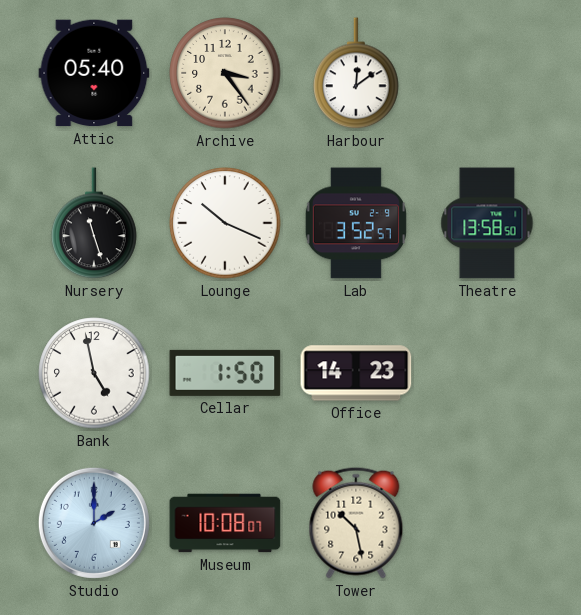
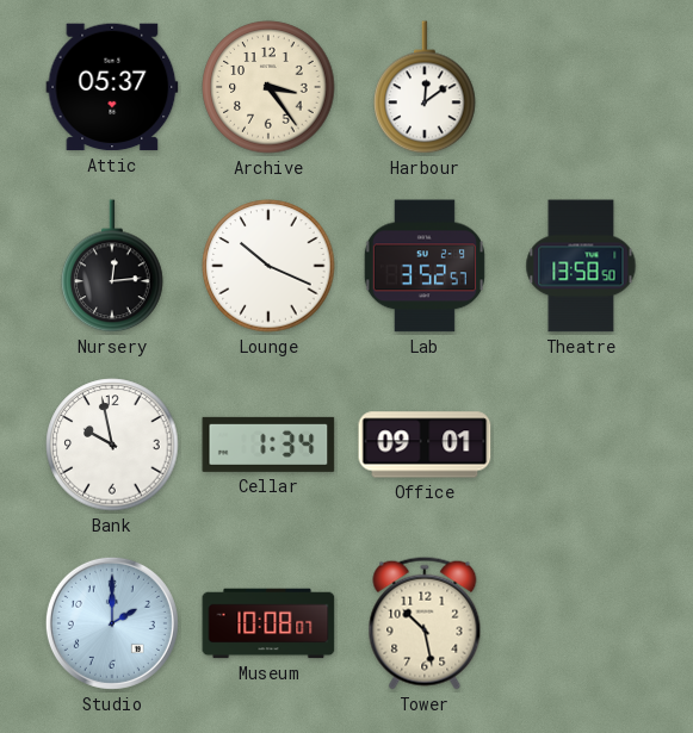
Attic: 05:40 -> 05:37 (112, 87)
Nursery: 11:27 -> 12:14 (112, 267)
Bank: 4:58 -> 9:58 (112, 445)
Cellar: 1:50 -> 1:34 (268, 445)
Office: 14:23 -> 09:01 (425, 445)
